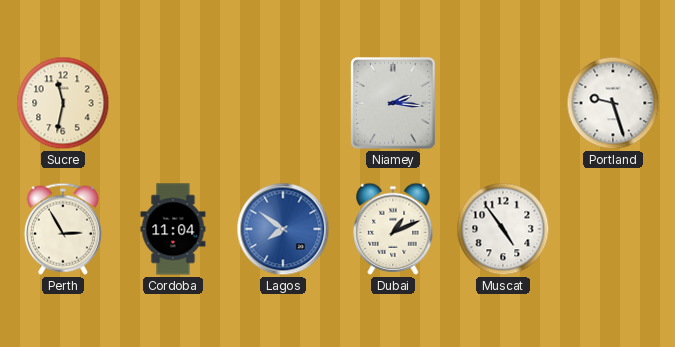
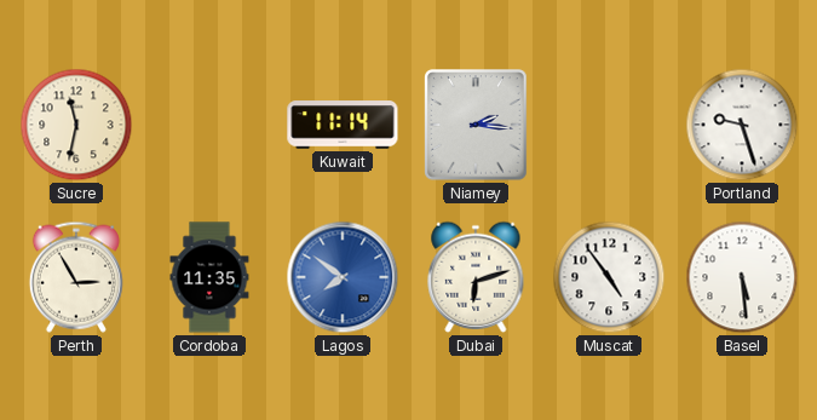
Kuwait: none -> 11:14 (343, 125)
Cordoba: 11:04 -> 11:35 (209, 277)
Dubai: 1:11 -> 6:12 (476, 277)
Basel: none -> 5:29 (742, 277)
